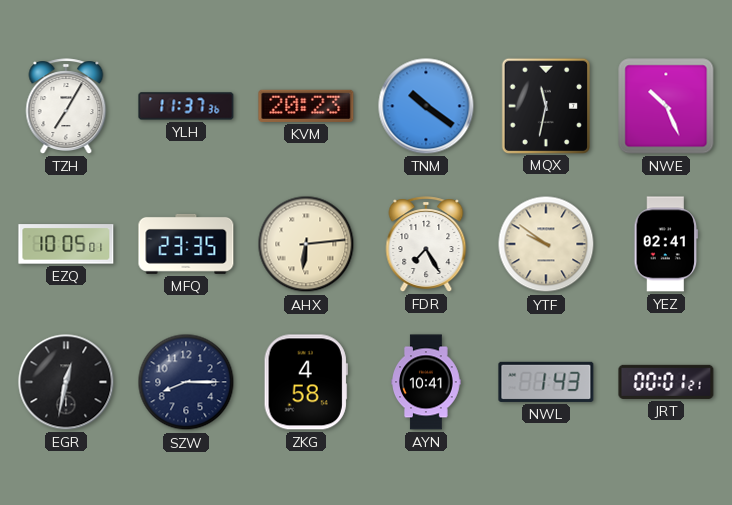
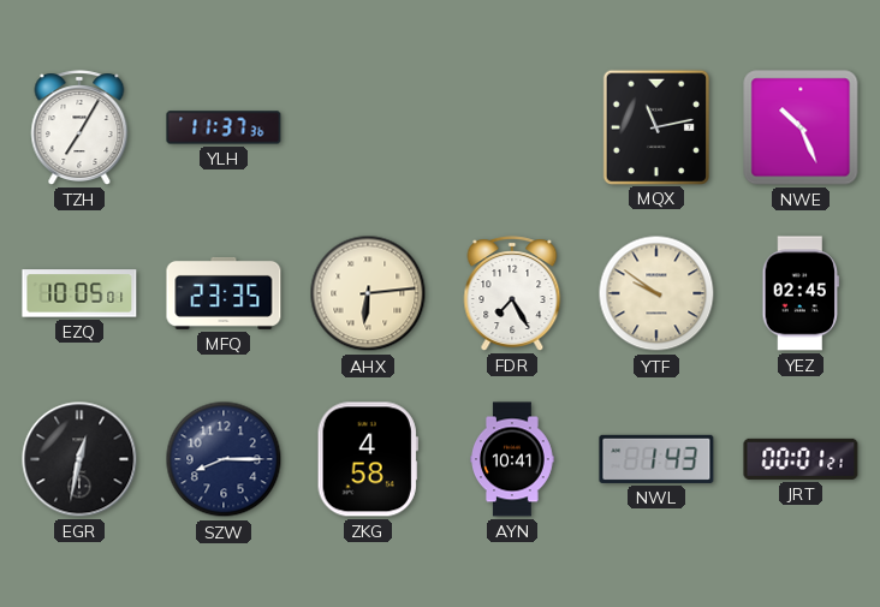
KVM: 20:23 -> none (306, 106)
TNM: 10:21 -> none (426, 106)
MQX: 11:32 -> 11:13 (655, 126)
YEZ: 02:41 -> 02:45 (801, 293)
